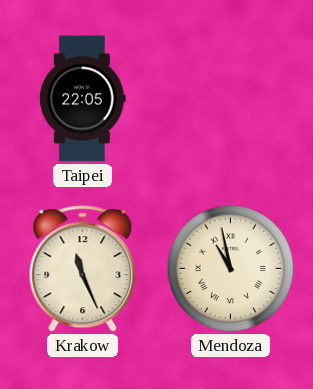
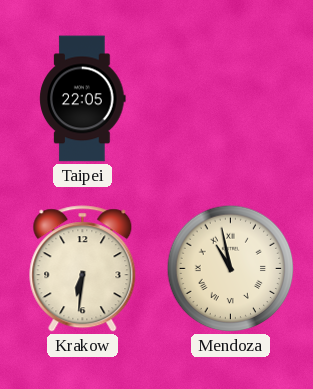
Krakow: 11:26 -> 6:31 (83, 269)
